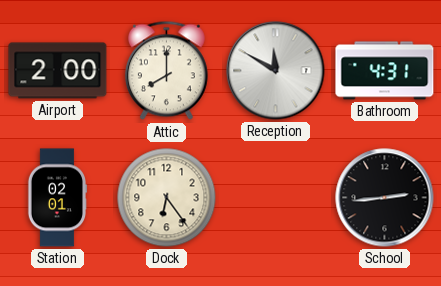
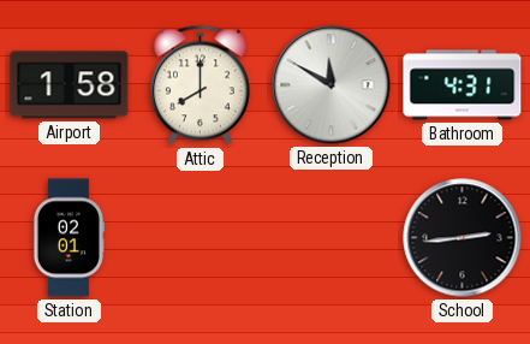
Airport: 2:00 -> 1:58 (70, 85)
Dock: 6:24 -> none (167, 198)
